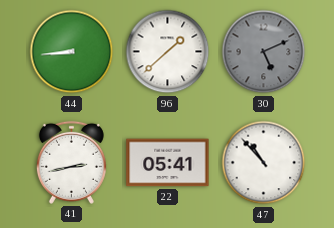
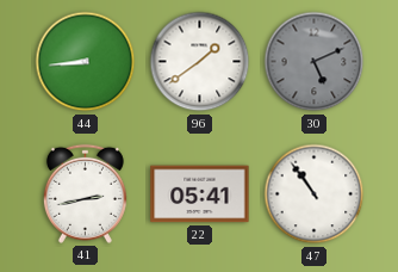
96: 1:38 -> 1:39 (200, 62)
47: 10:53 -> 10:54 (315, 194)
